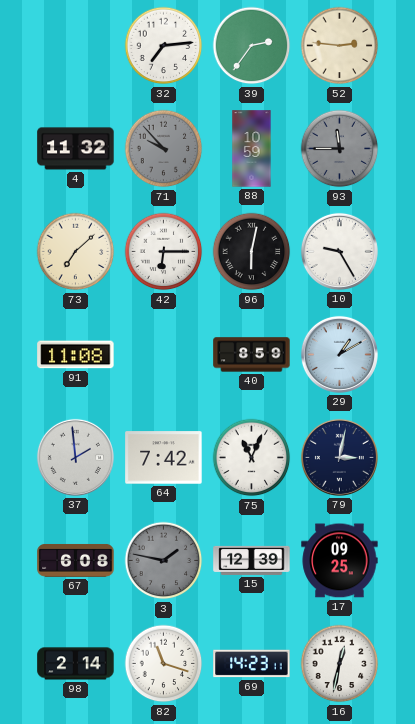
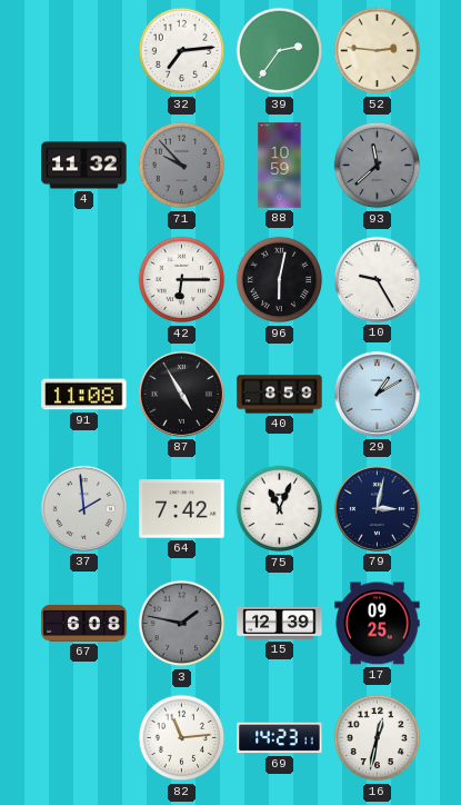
93: 11:45 -> 11:38 (378, 166)
73: 7:08 -> none (76, 252)
87: none -> 4:55 (181, 394)
98: 2:14 -> none (76, 664)
82: 11:18 -> 11:14 (182, 738)
